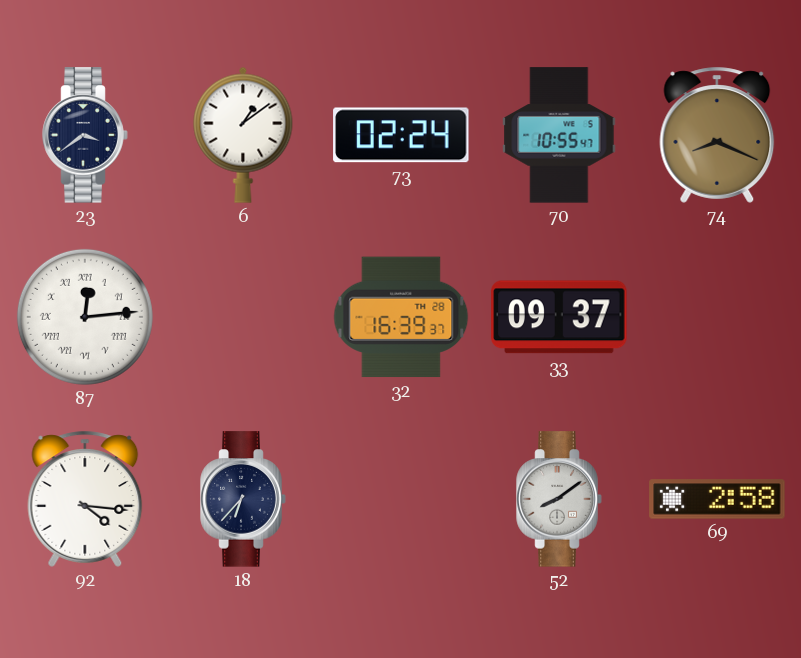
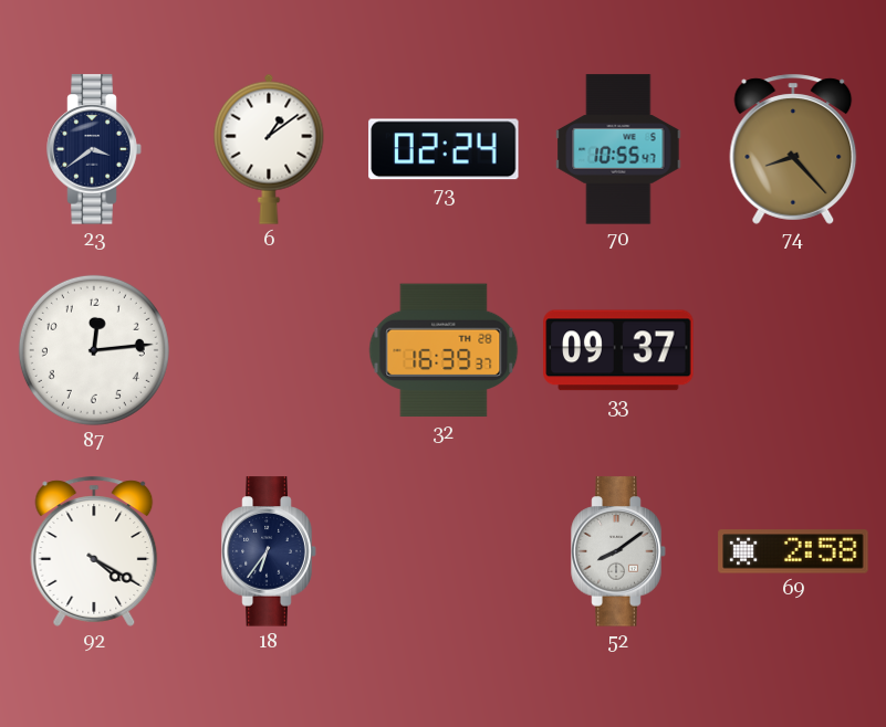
74: 8:19 -> 8:23 (793, 149)
87 numerals: Roman -> Arabic (94, 350)
92: 4:16 -> 4:20 (94, 551)
18: 6:37 -> 6:36 (269, 551)
